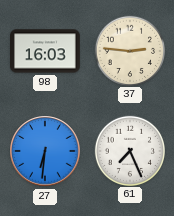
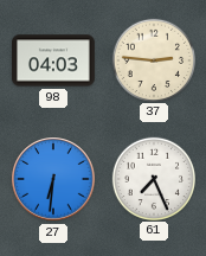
98: 16:03 -> 04:03 (54, 60)
